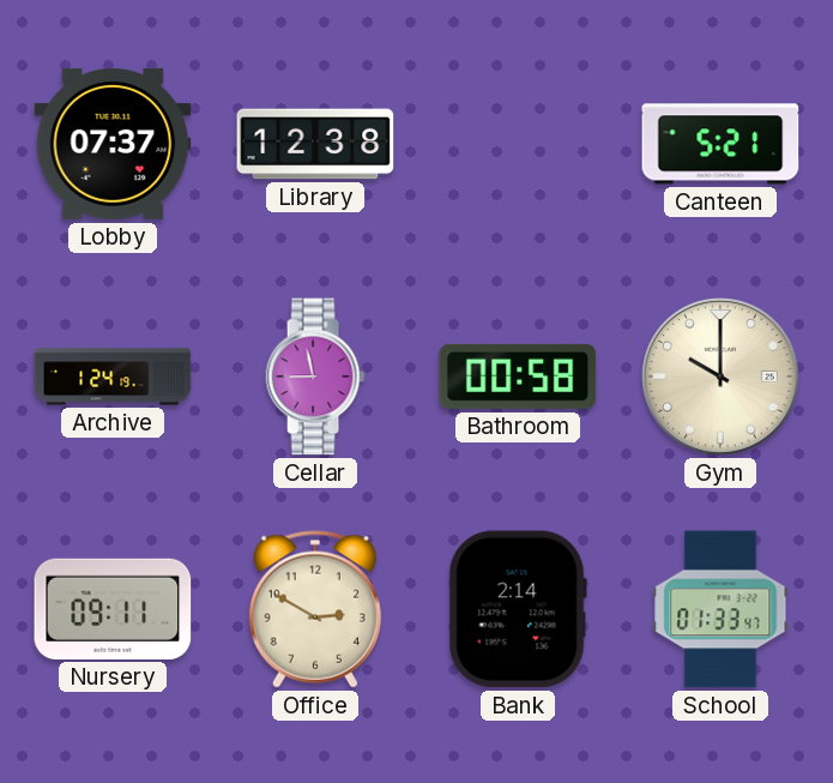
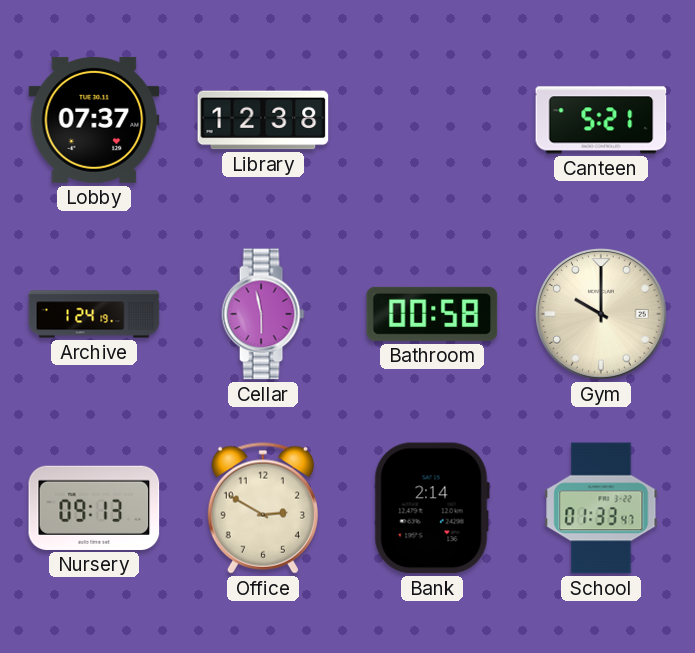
Cellar: 8:58 -> 5:58 (263, 314)
Nursery: 09:11 -> 09:13 (94, 508)
